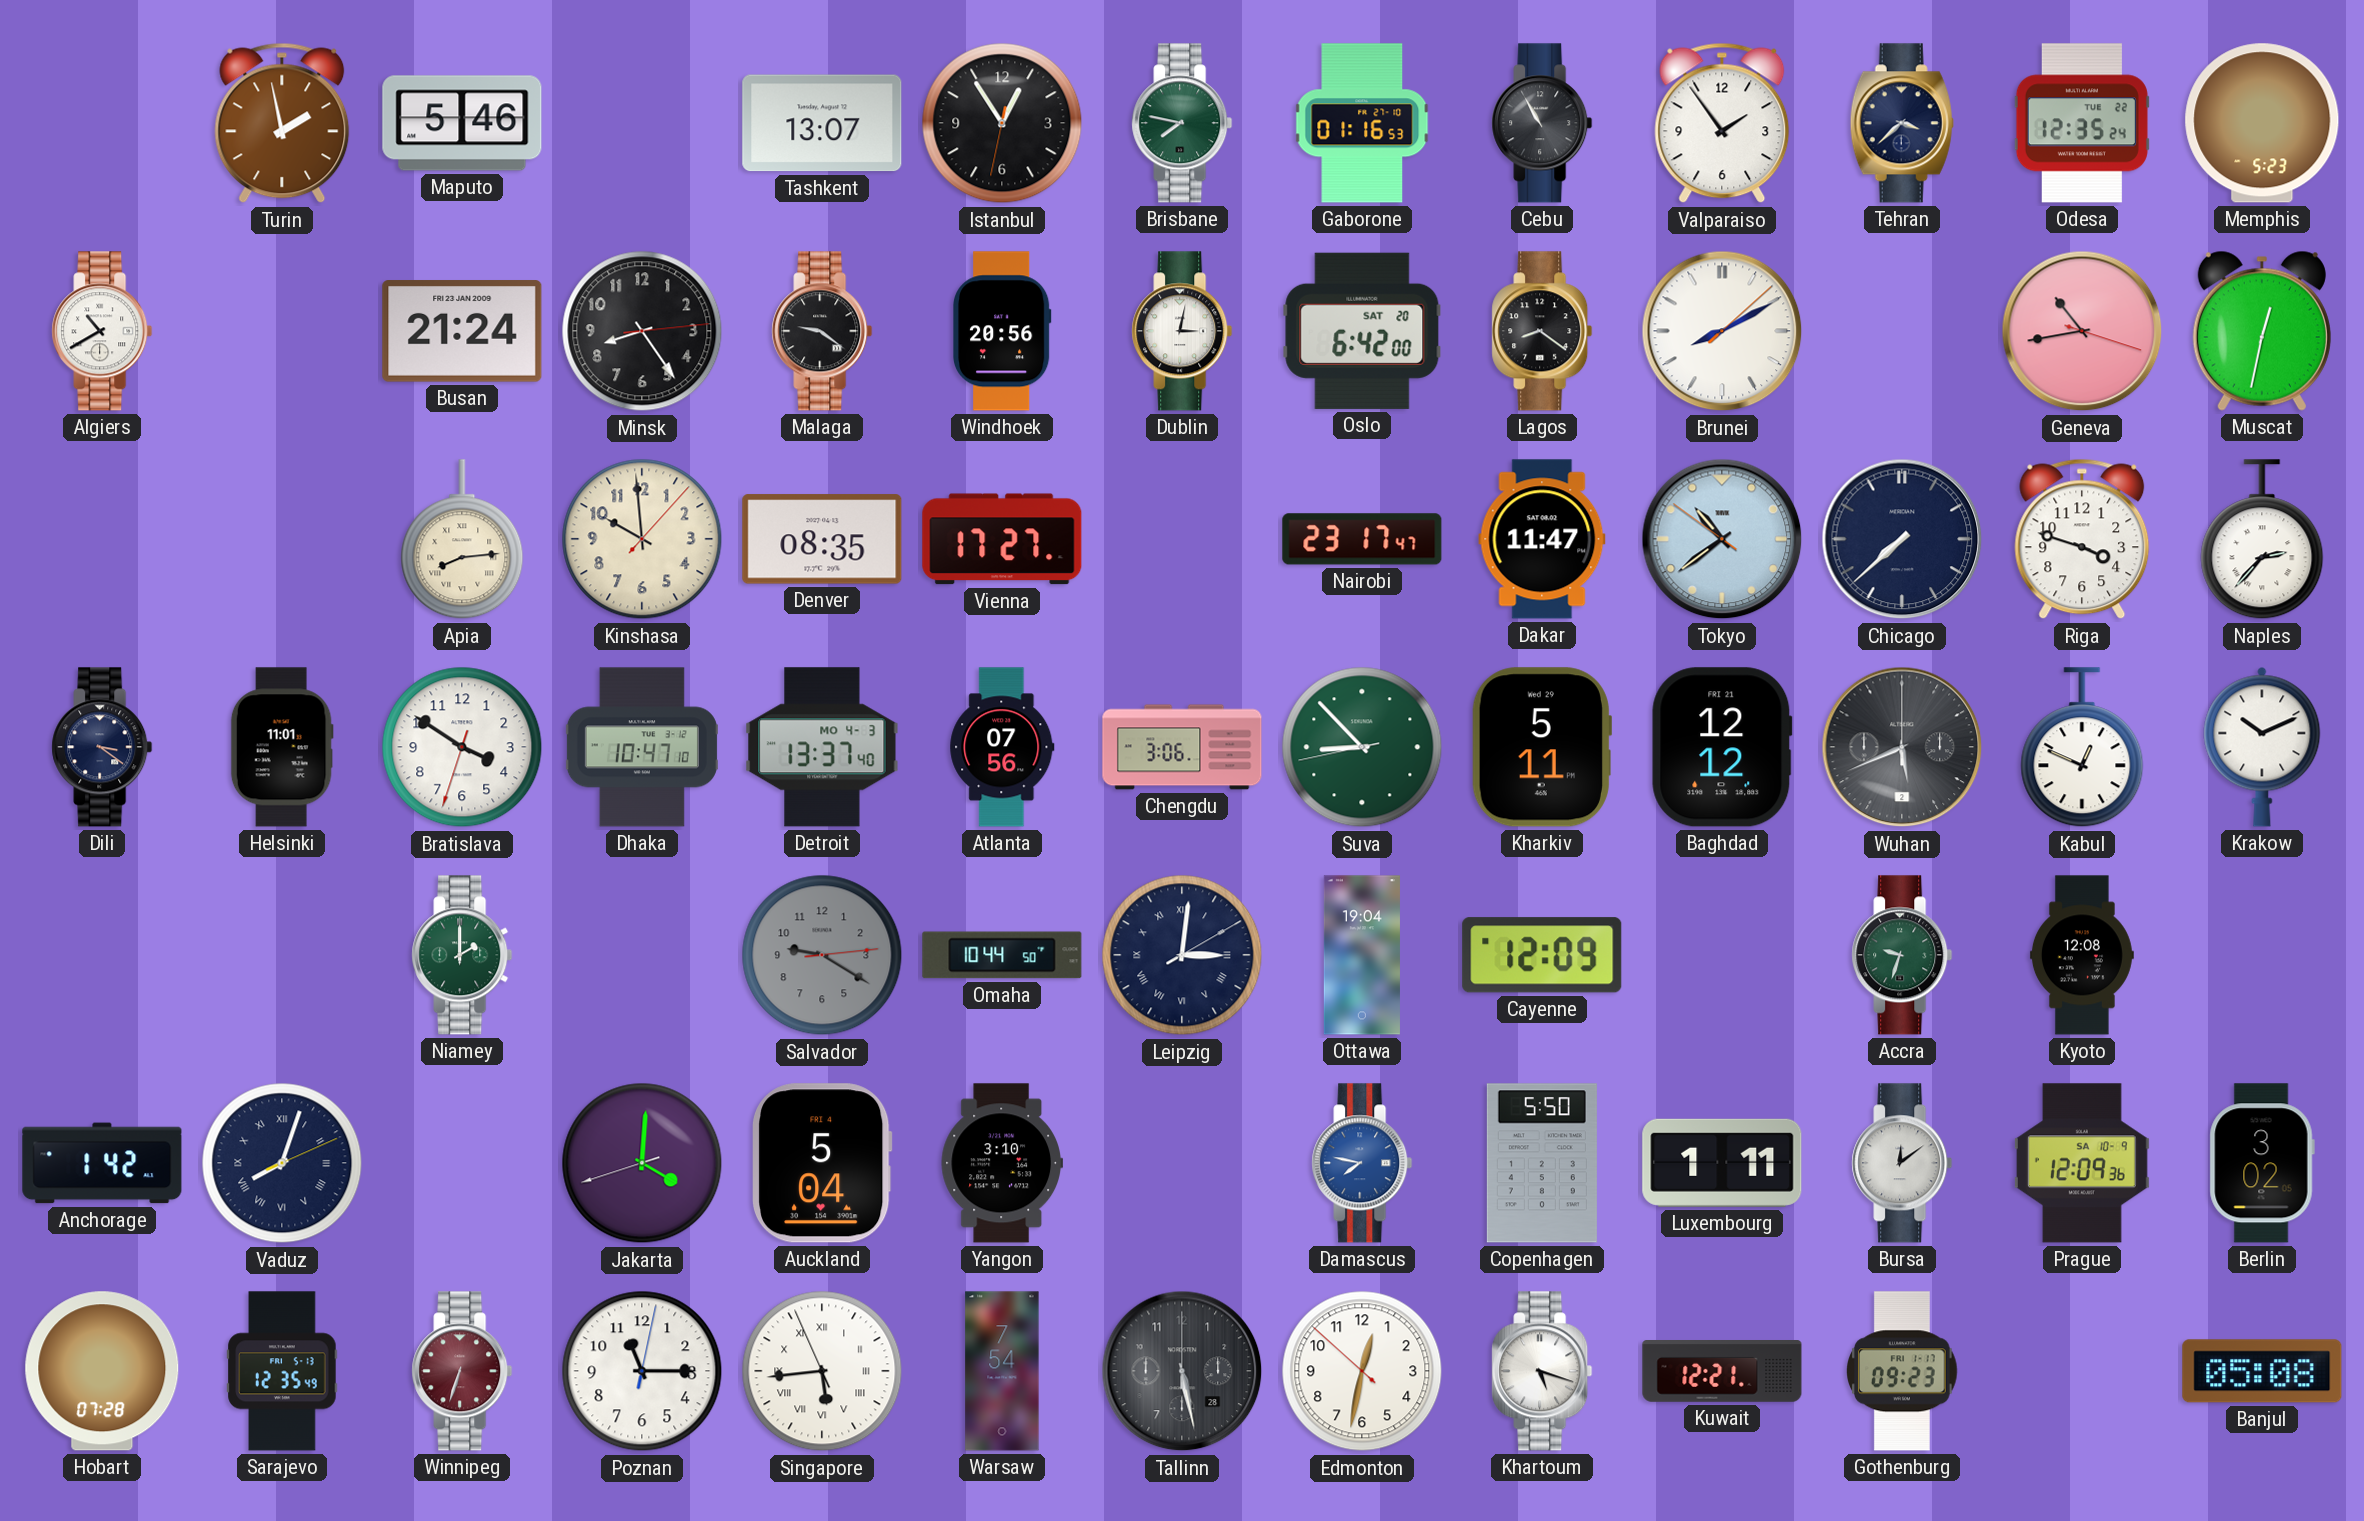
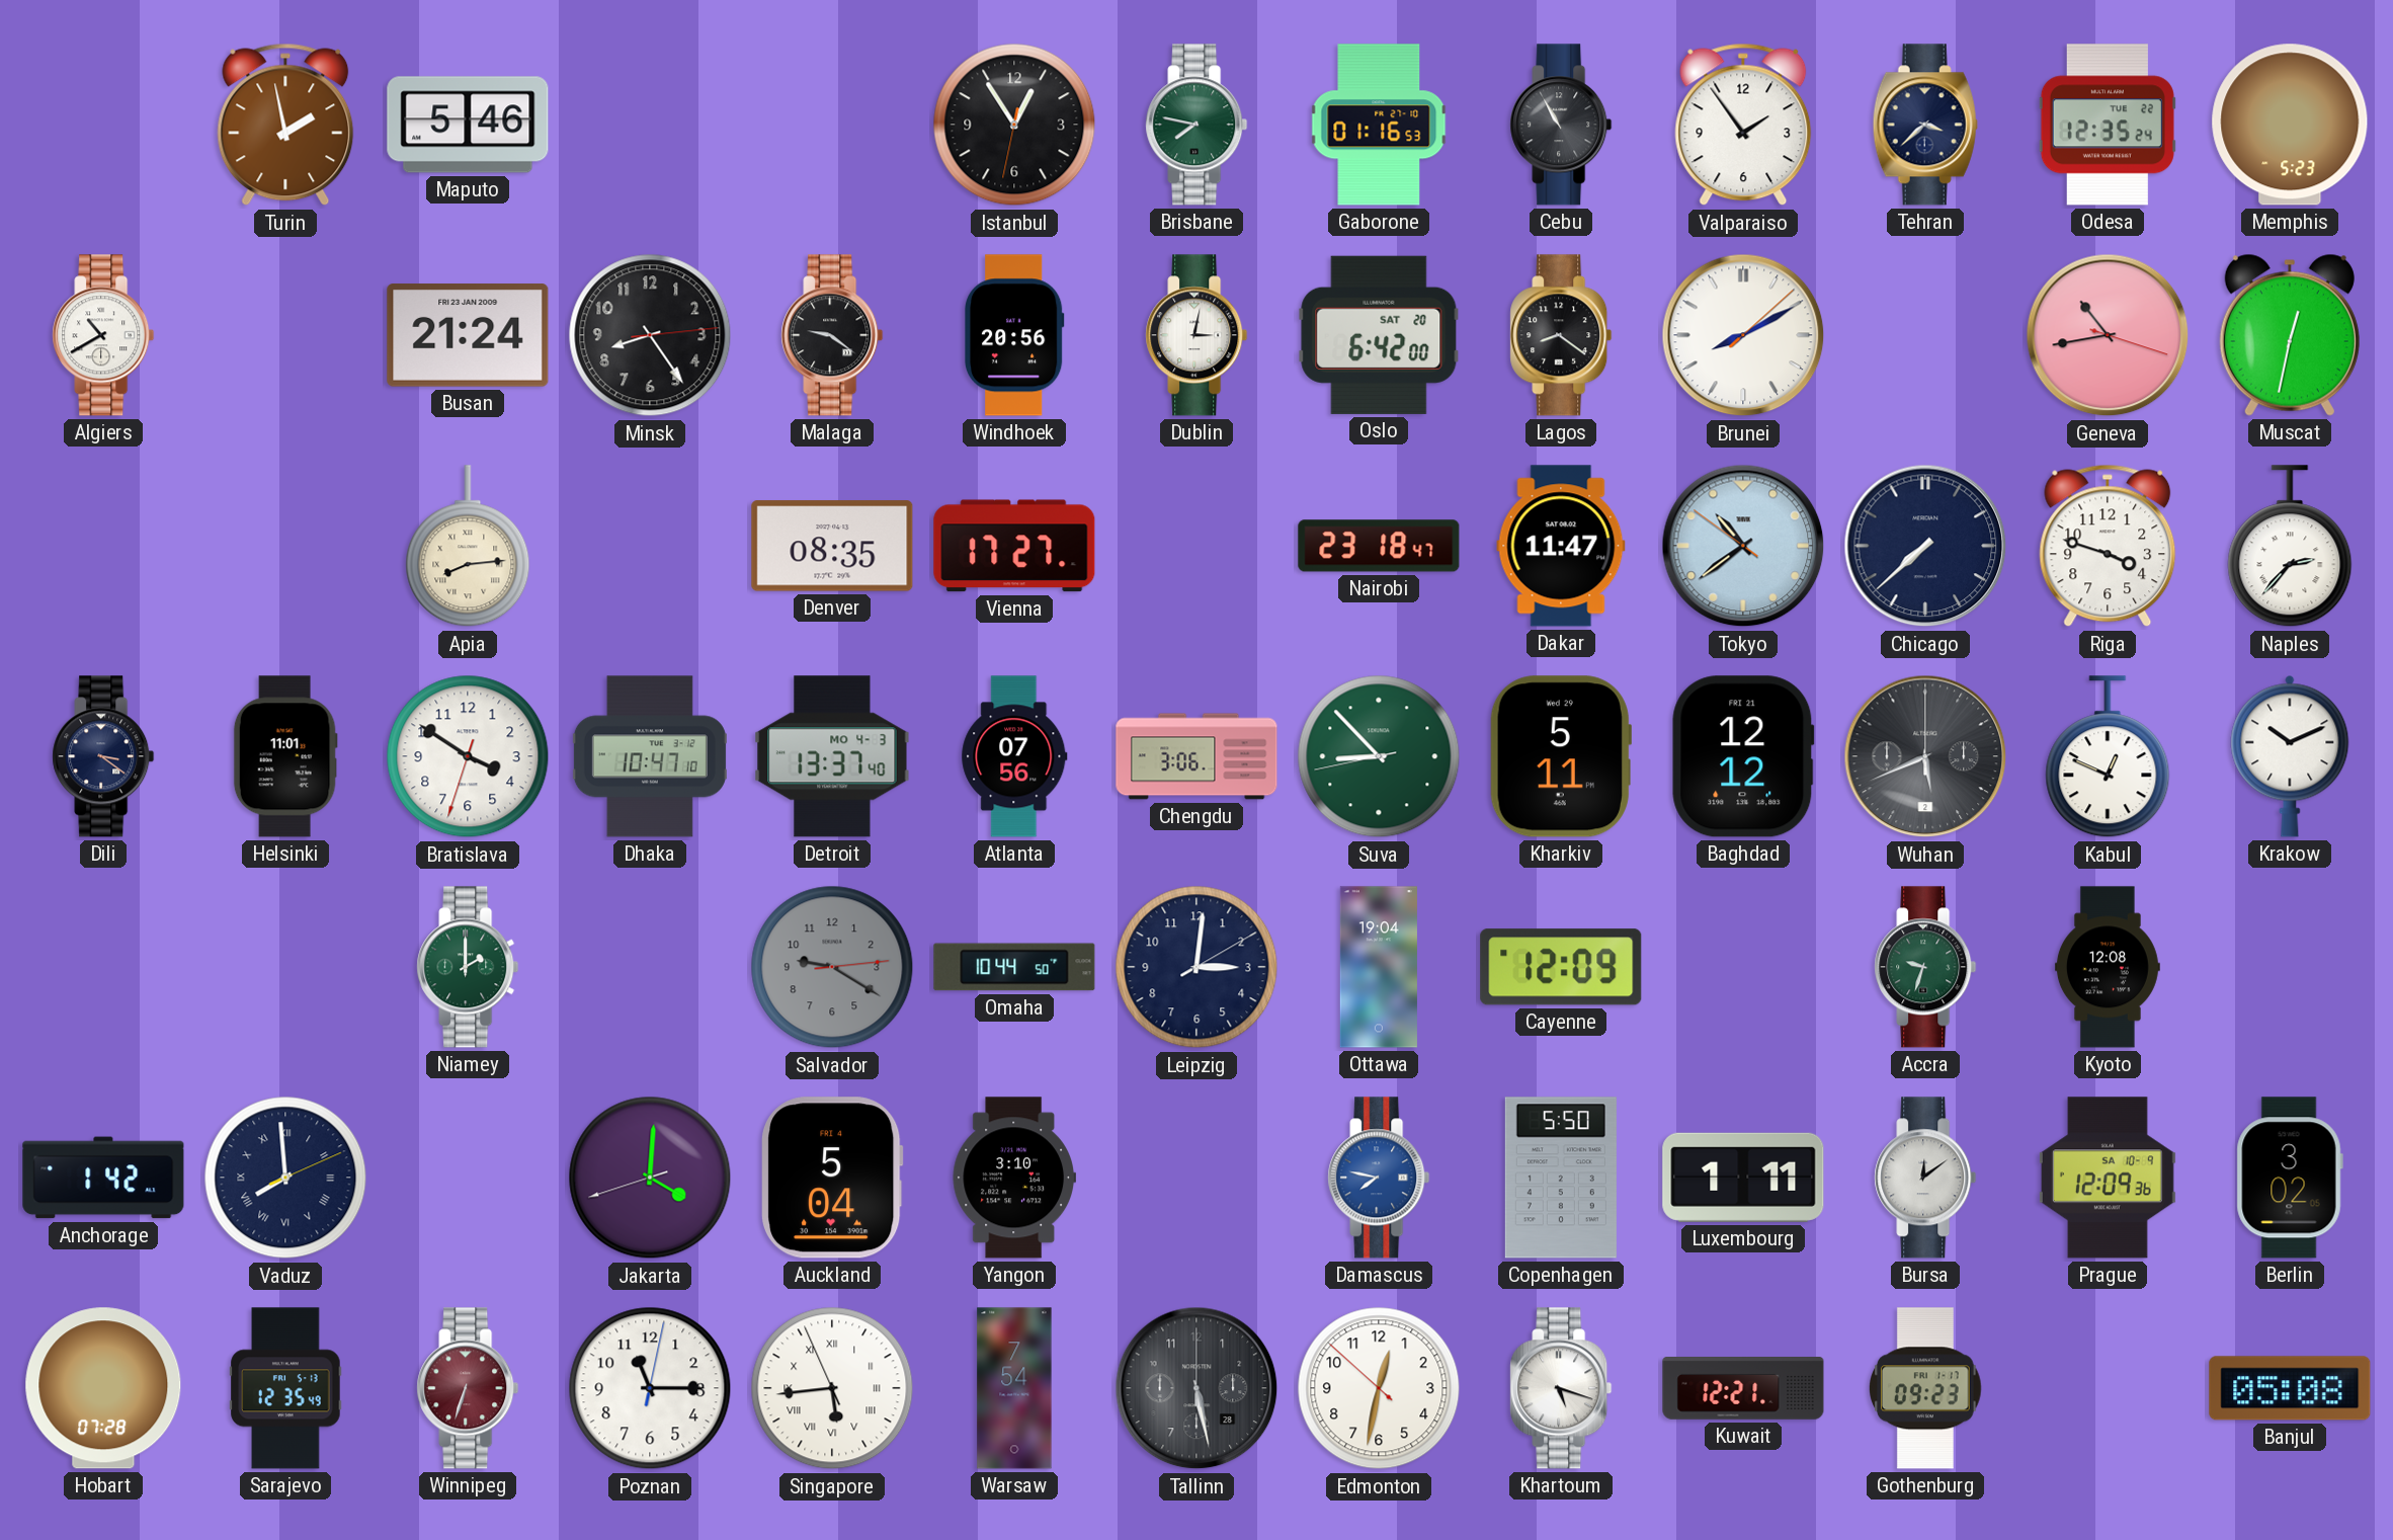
Tashkent: 13:07 -> none (822, 123)
Kinshasa: 9:59 -> none (642, 539)
Nairobi: 23:17 -> 23:18 (1379, 546)
Leipzig numerals: Roman -> Arabic (1196, 967)
Vaduz: 8:03 -> 7:59 (285, 1178)
